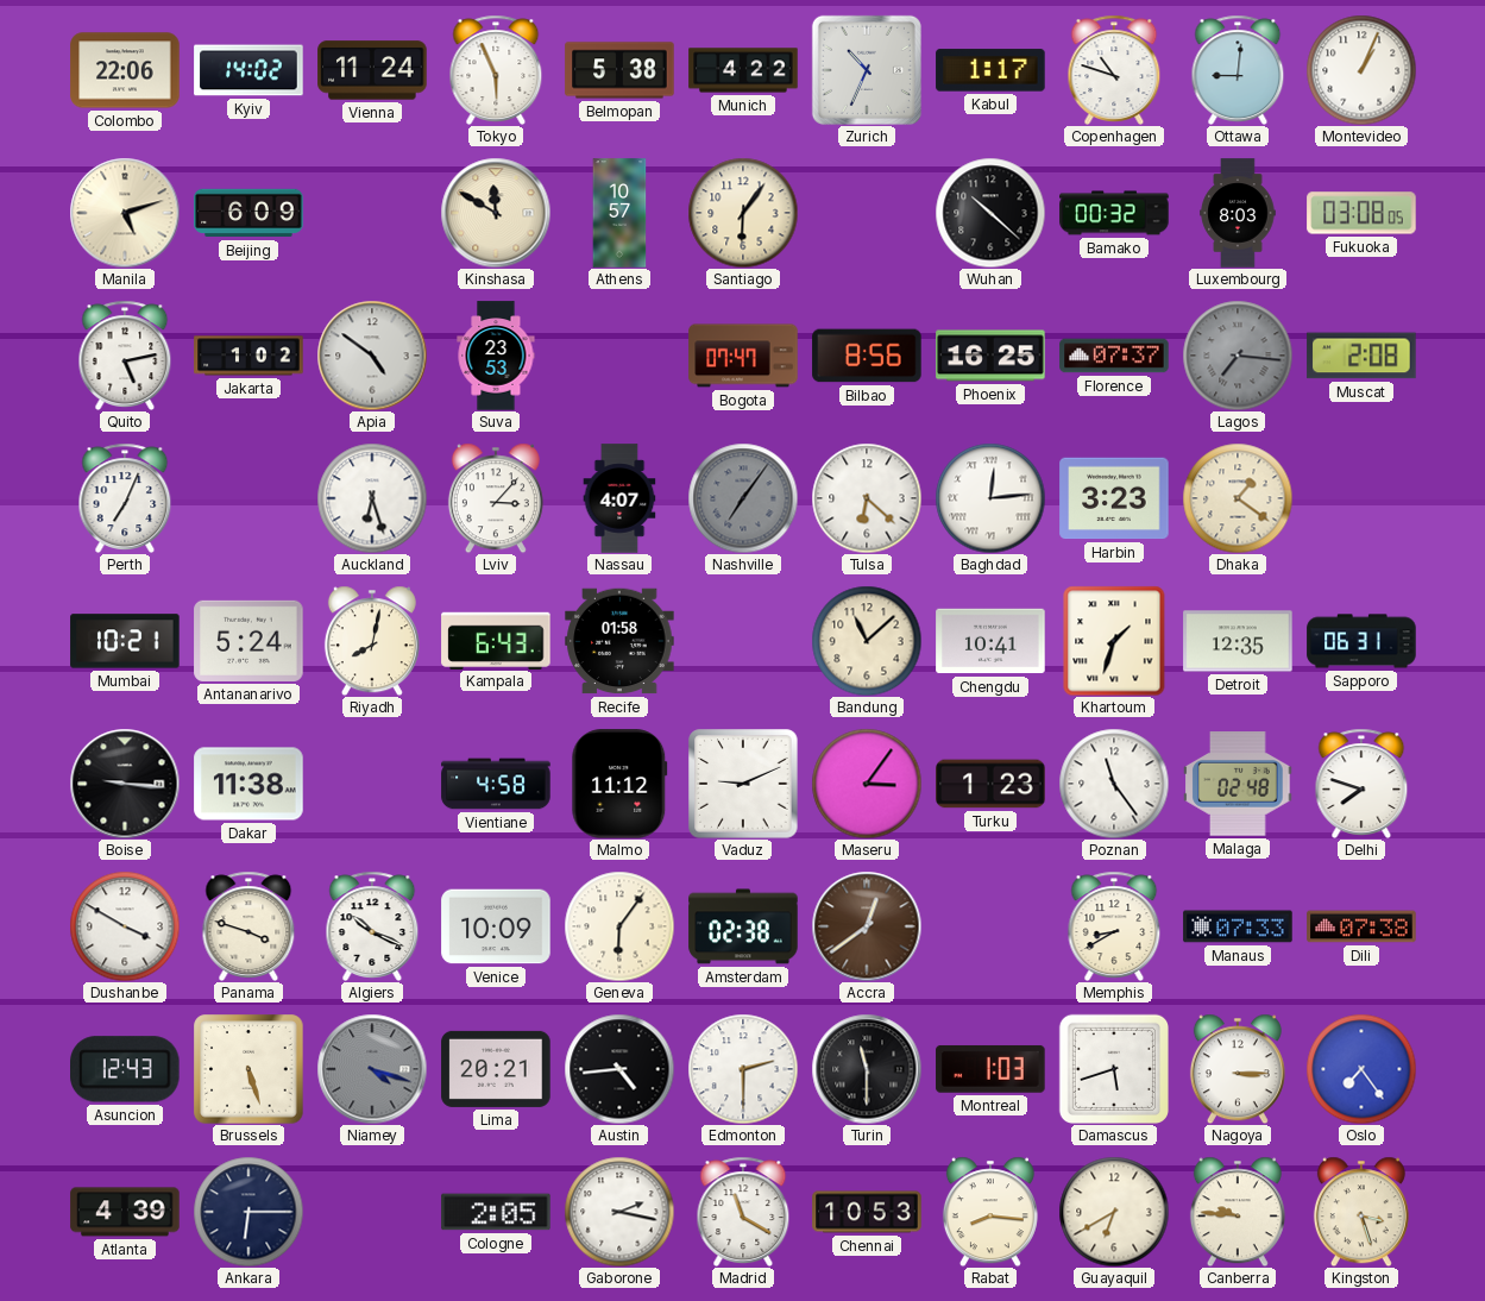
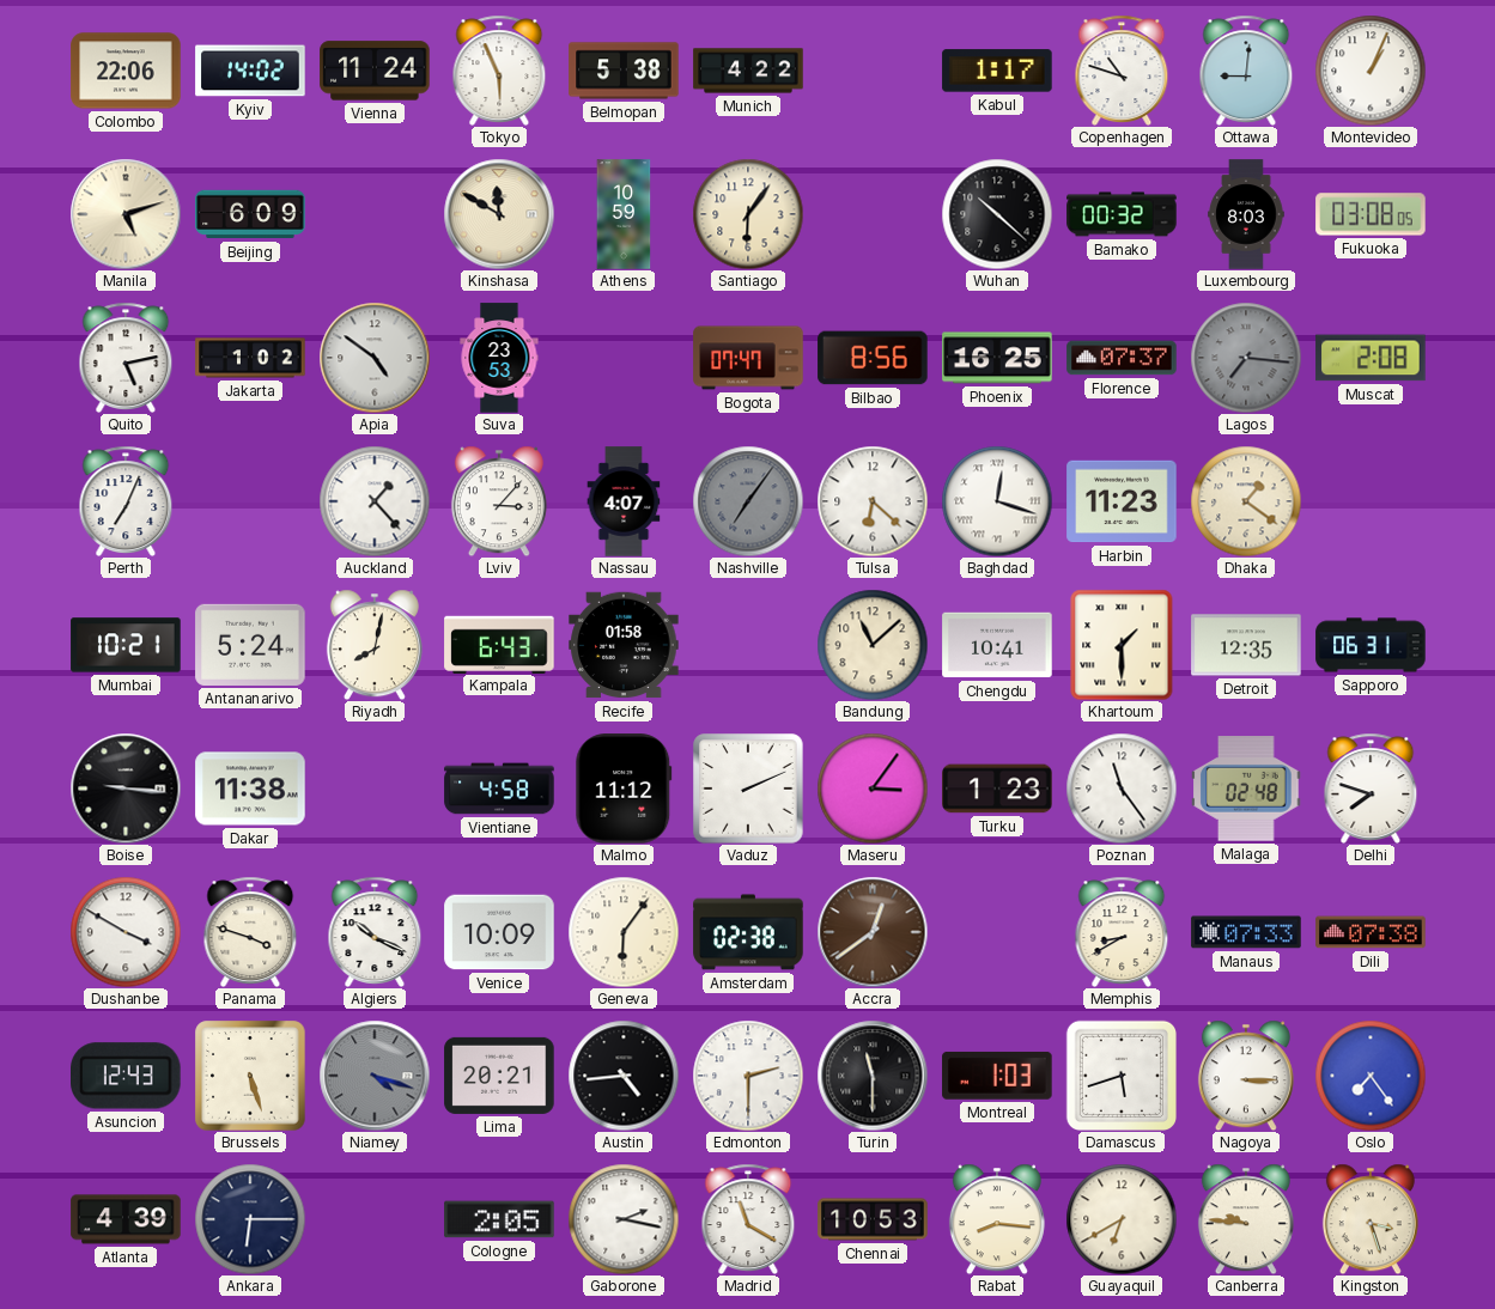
Zurich: 10:34 -> none (867, 70)
Athens: 10:57 -> 10:59 (624, 214)
Auckland: 6:27 -> 1:23 (375, 501)
Baghdad: 12:14 -> 12:18 (997, 501)
Harbin: 3:23 -> 11:23 (1122, 501)
Khartoum: 1:33 -> 1:30 (1122, 645)
Vaduz: 9:11 -> 2:11 (748, 789)
